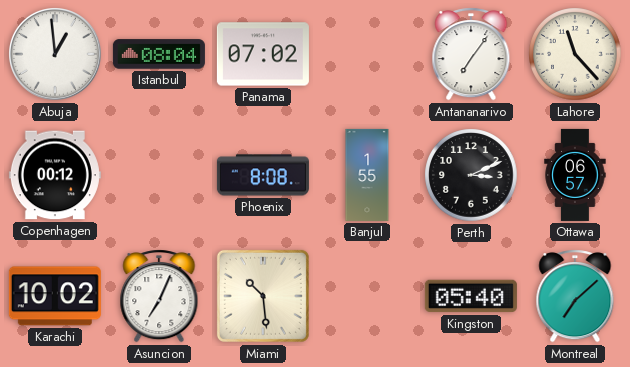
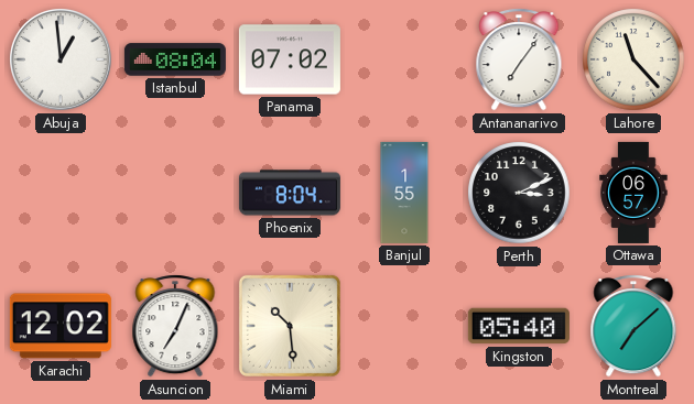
Copenhagen: 00:12 -> none (55, 175)
Phoenix: 8:08 -> 8:04 (290, 193)
Karachi: 10:02 -> 12:02 (61, 326)
